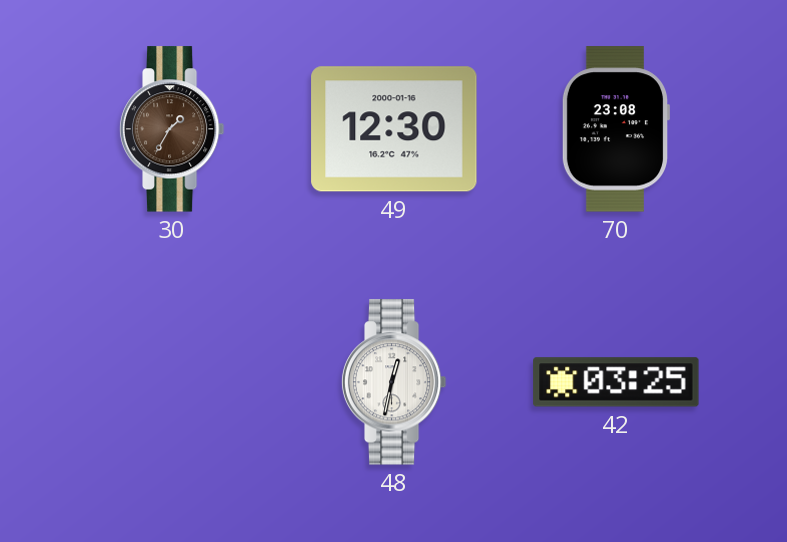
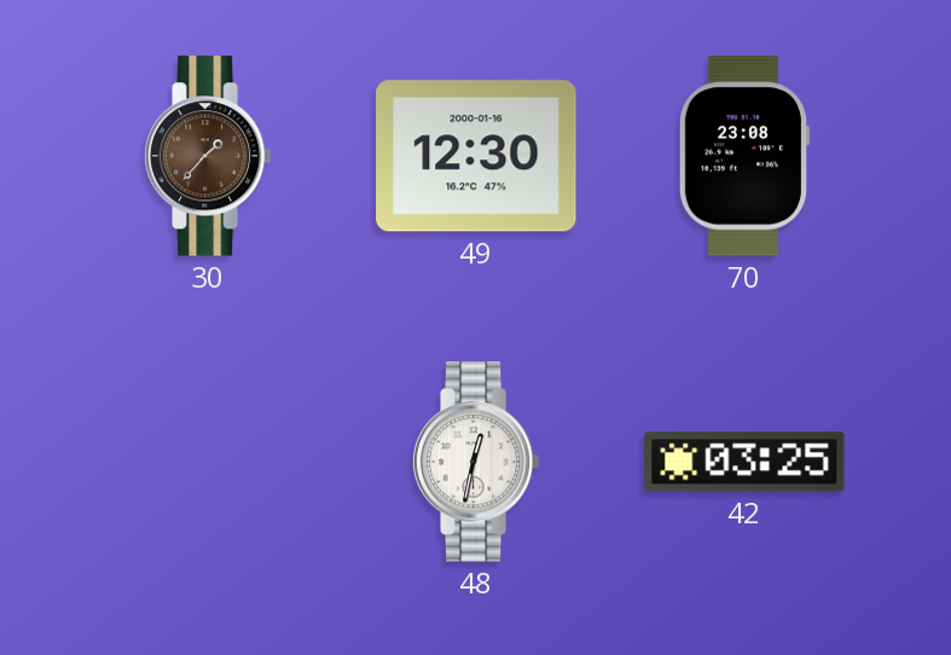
30: 1:35 -> 1:37 (208, 156)
